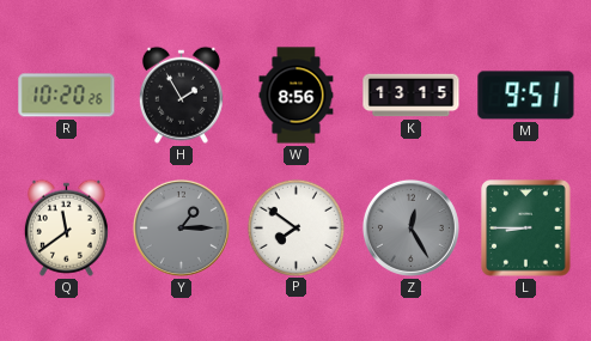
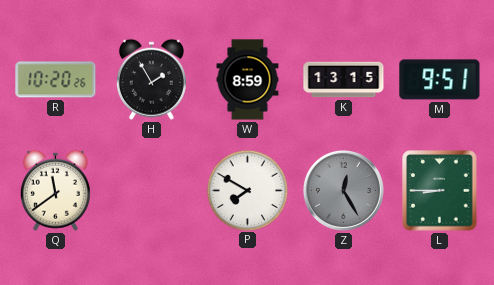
W: 8:56 -> 8:59 (248, 80)
Y: 1:15 -> none (181, 227)
P: 7:51 -> 7:50 (247, 190)
